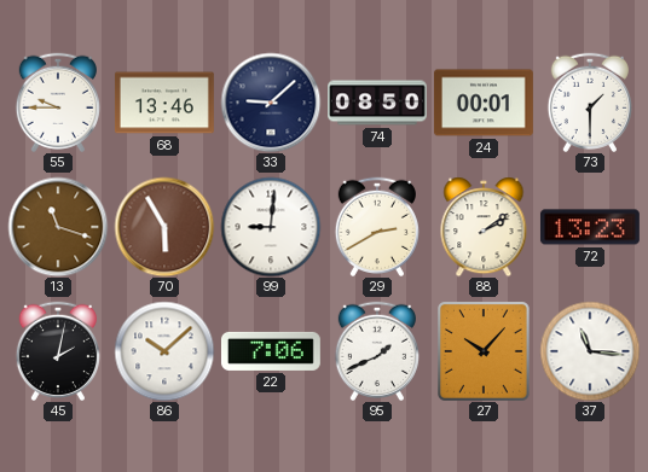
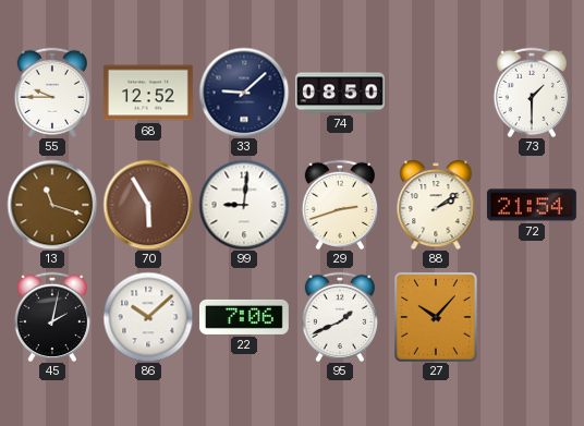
68: 13:46 -> 12:52 (148, 93)
24: 00:01 -> none (484, 103)
29: 2:40 -> 2:42 (339, 205)
72: 13:23 -> 21:54 (532, 205)
37: 11:16 -> none (590, 351)
